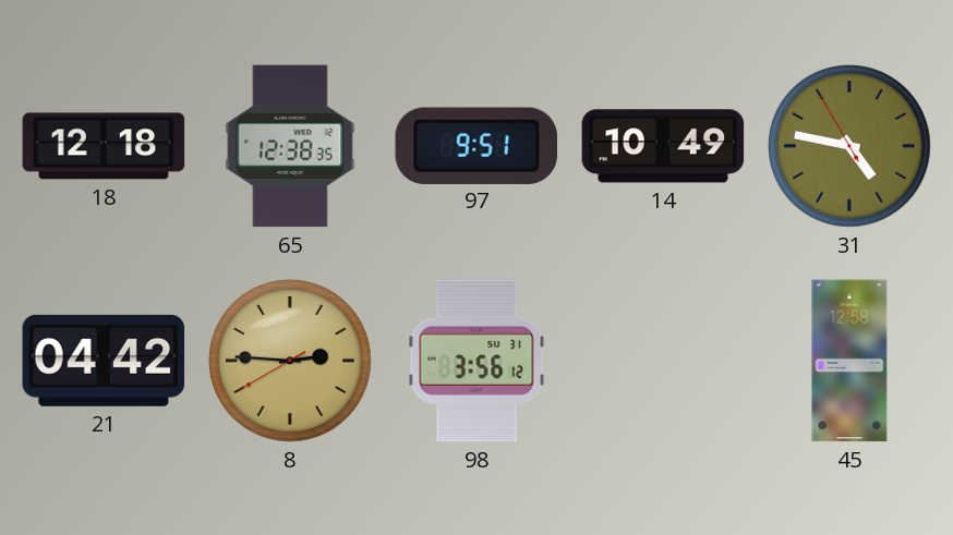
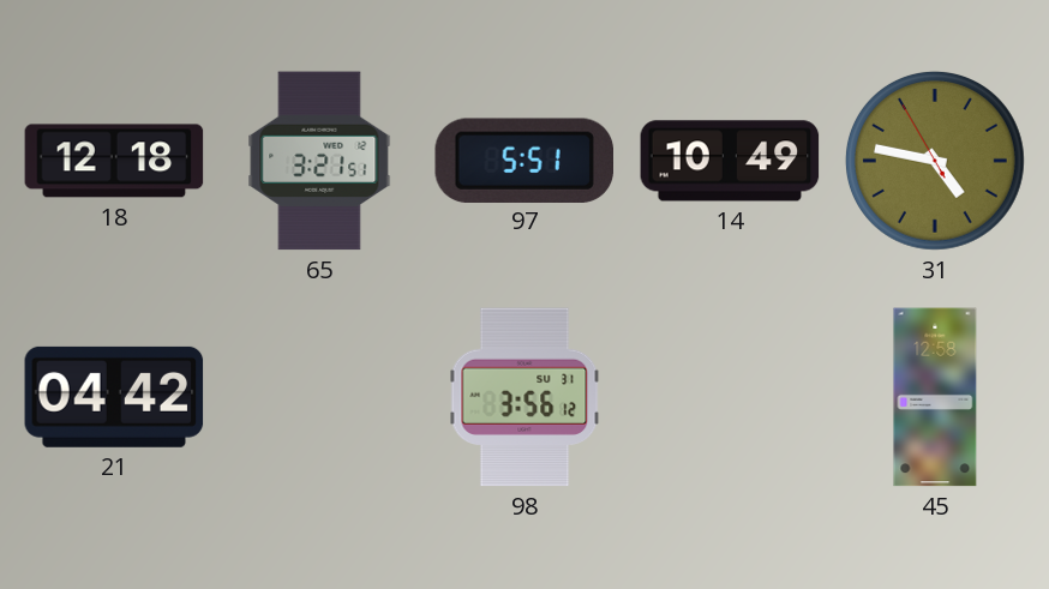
65: 12:38 -> 3:21 (319, 161)
97: 9:51 -> 5:51 (523, 160)
8: 2:45 -> none (290, 361)
